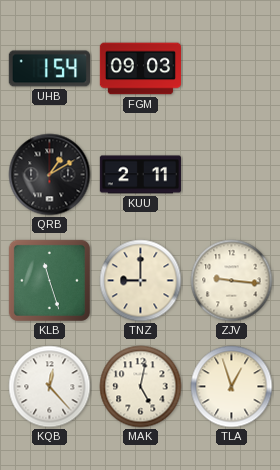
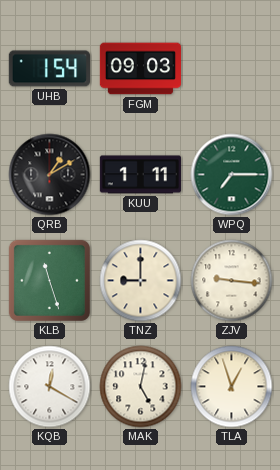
KUU: 2:11 -> 1:11 (140, 175)
WPQ: none -> 7:15 (232, 175)
KQB: 12:23 -> 12:20 (50, 387)
